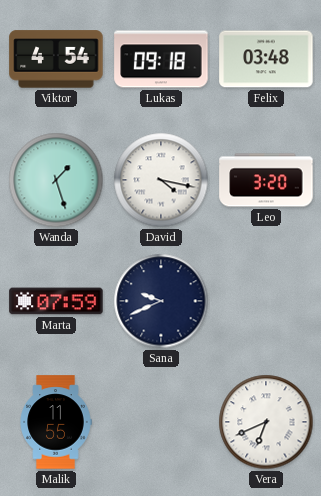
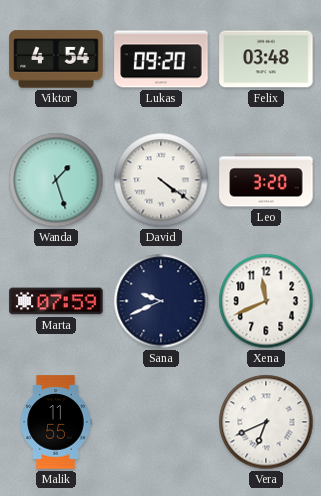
Lukas: 09:18 -> 09:20 (161, 59)
David: 4:17 -> 4:21 (161, 180)
Xena: none -> 11:41 (266, 301)
